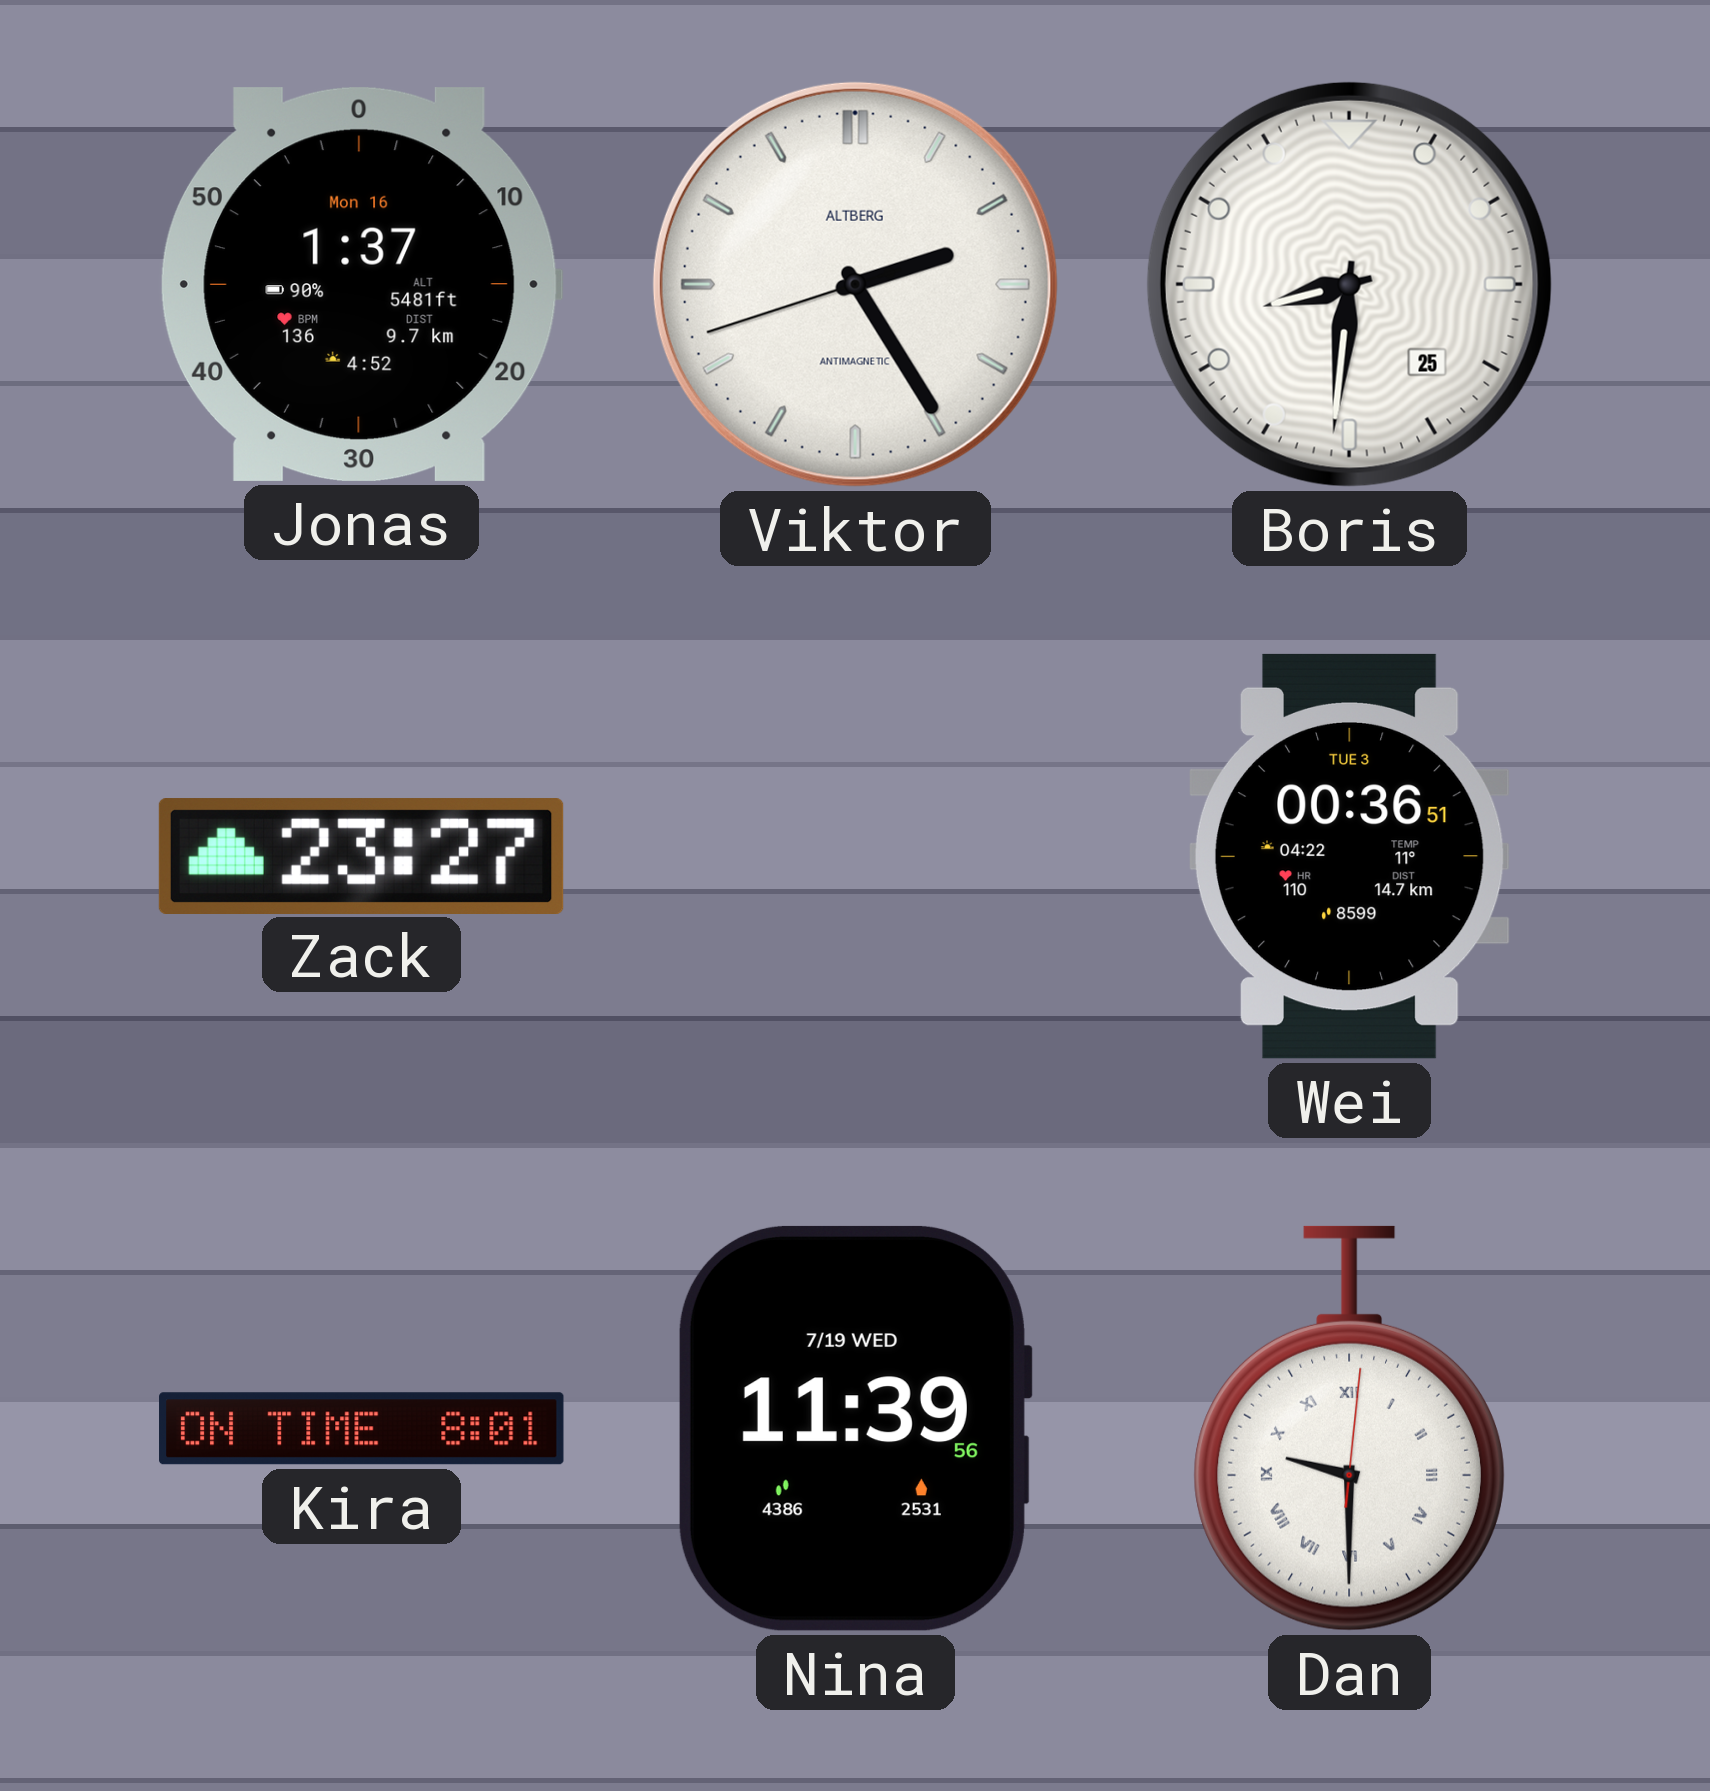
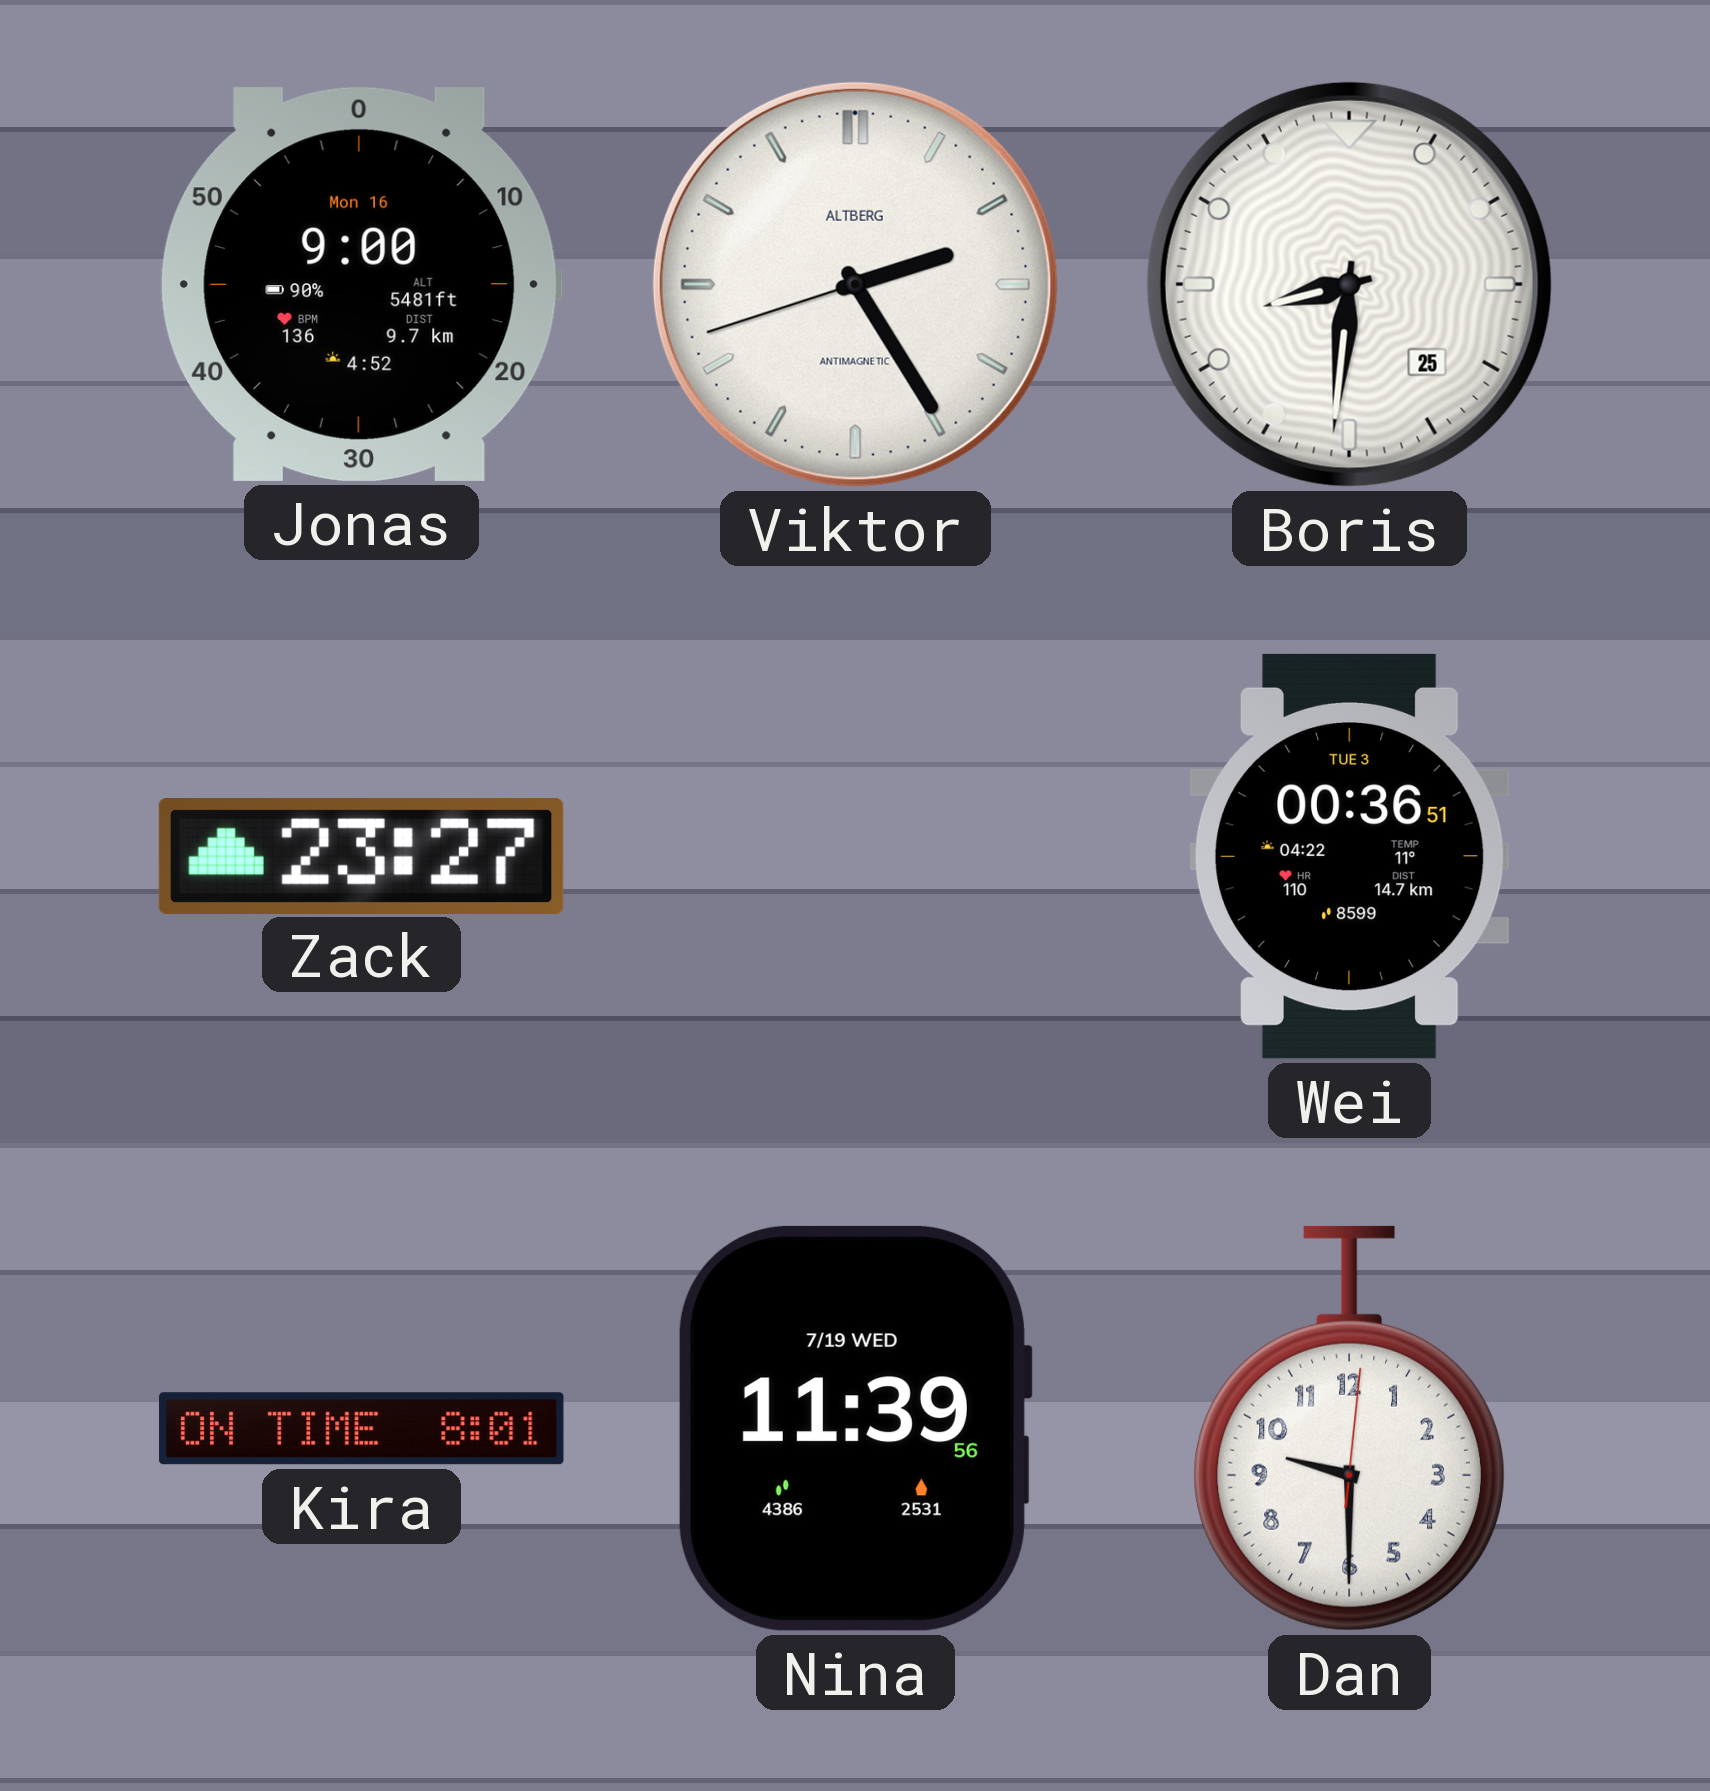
Jonas: 1:37 -> 9:00 (361, 284)
Dan numerals: Roman -> Arabic (1349, 1428)
